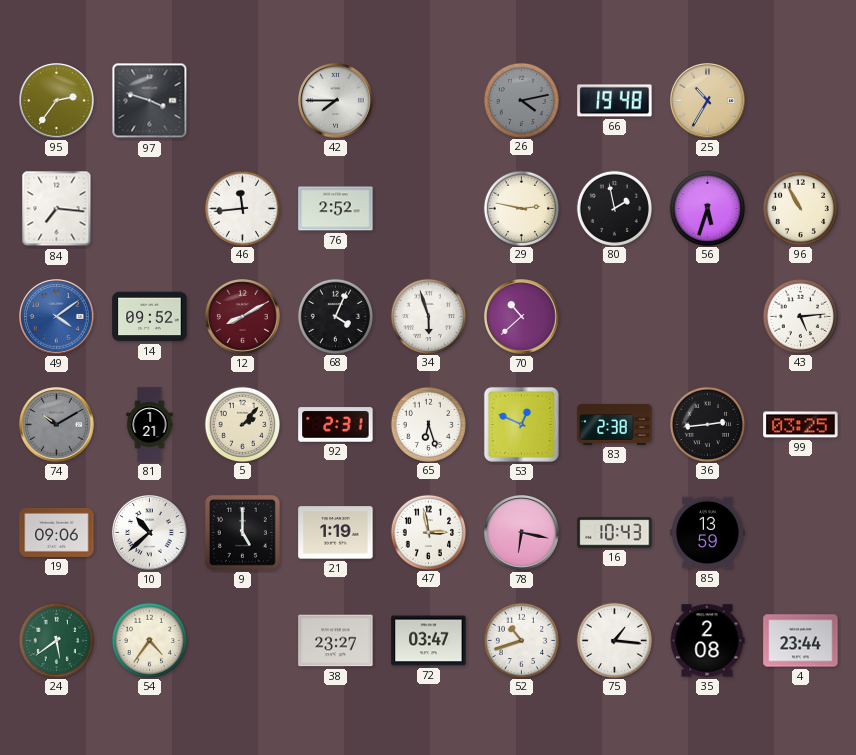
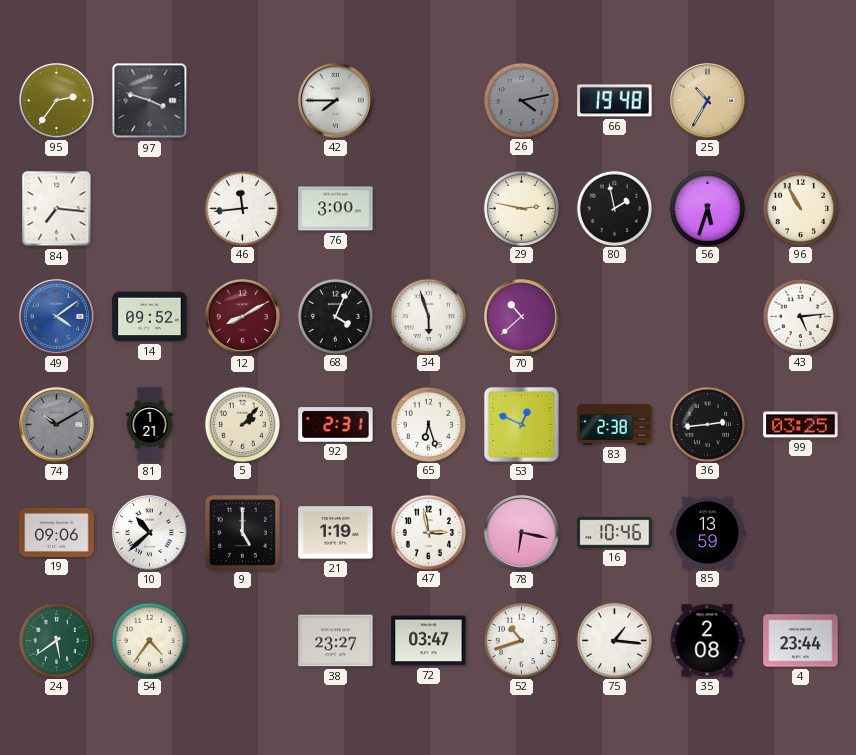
76: 2:52 -> 3:00 (336, 209)
16: 10:43 -> 10:46 (615, 533)
